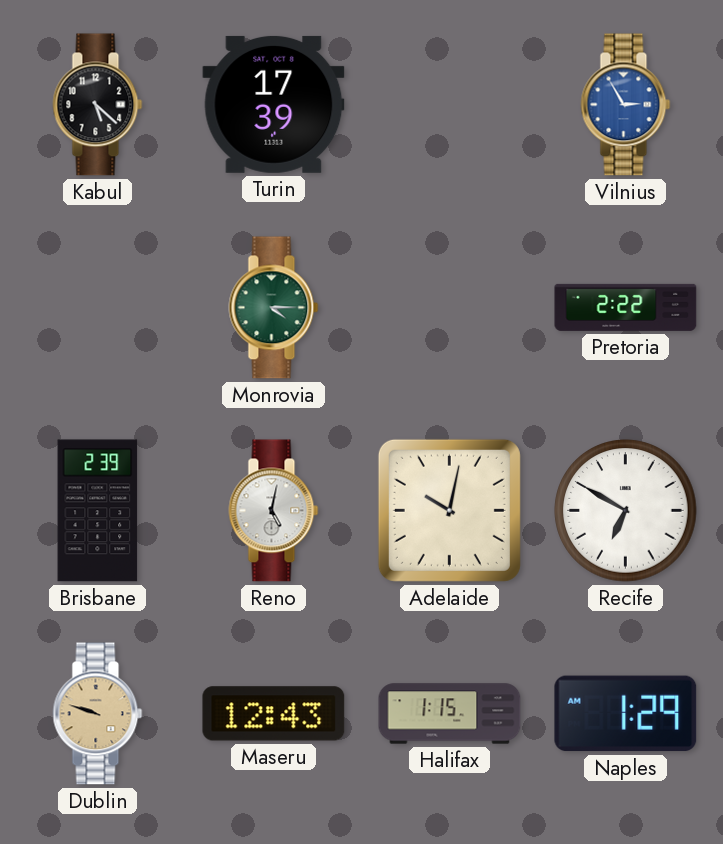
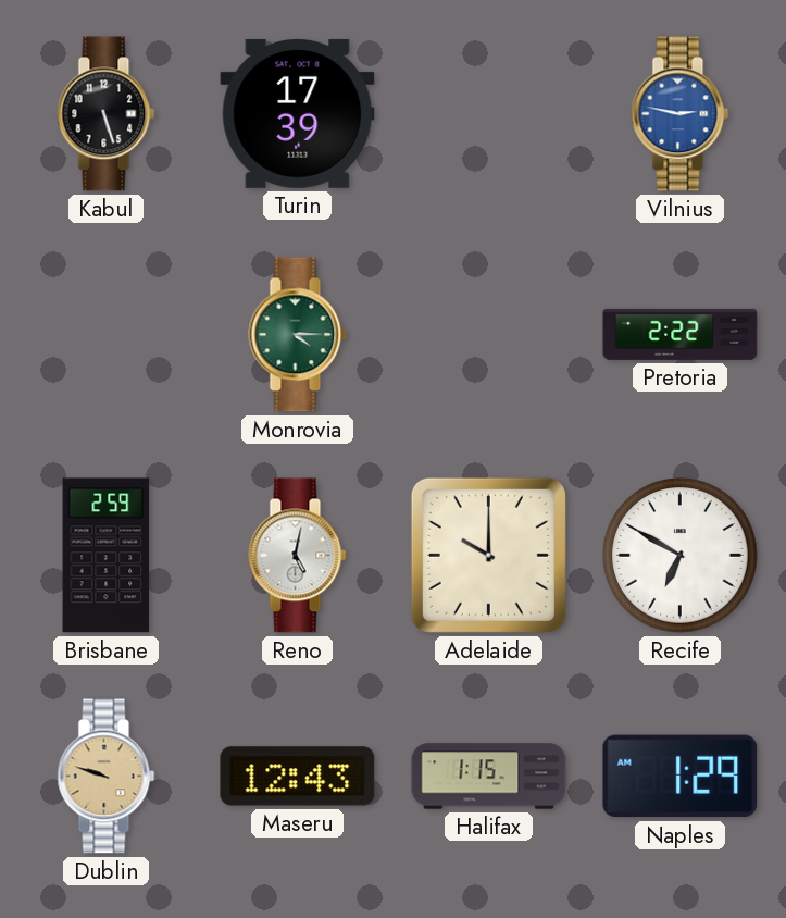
Kabul: 5:22 -> 5:27 (107, 114)
Vilnius: 2:55 -> 2:47 (681, 114)
Brisbane: 2:39 -> 2:59 (107, 556)
Adelaide: 10:02 -> 10:00 (488, 555)
